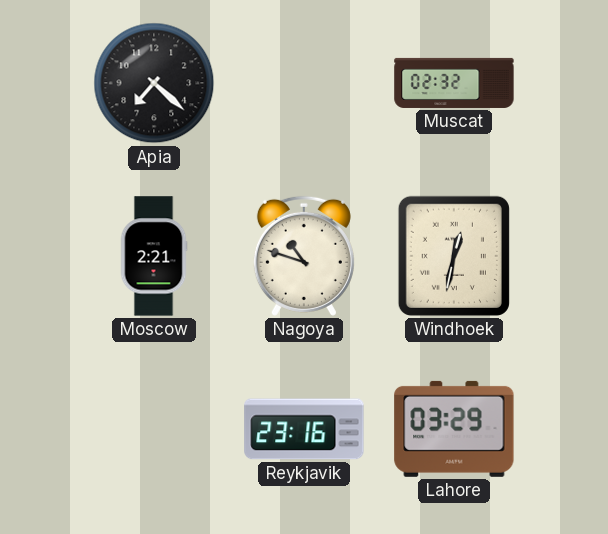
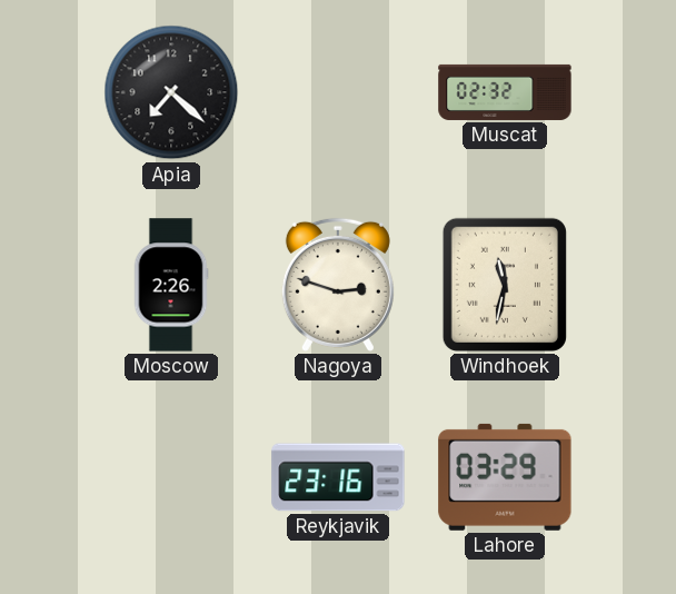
Moscow: 2:21 -> 2:26 (171, 285)
Nagoya: 10:48 -> 2:48 (338, 285)
Windhoek: 12:32 -> 11:32 (505, 285)
